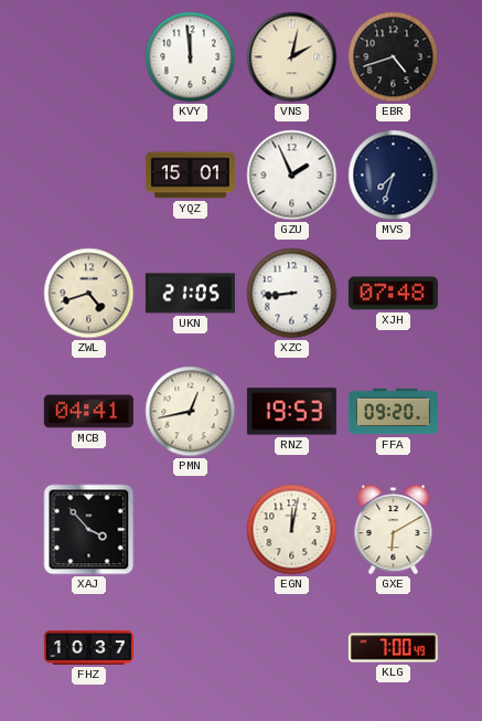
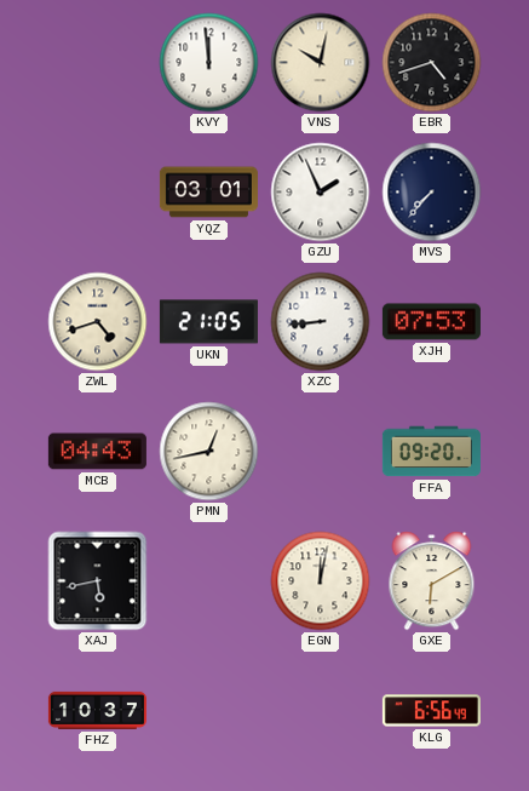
VNS: 2:02 -> 10:02 (321, 63)
YQZ: 15:01 -> 03:01 (208, 193)
MVS: 7:33 -> 7:37 (432, 193)
XJH: 07:48 -> 07:53 (431, 322)
MCB: 04:41 -> 04:43 (97, 452)
RNZ: 19:53 -> none (291, 412)
XAJ: 3:53 -> 5:43 (98, 581)
KLG: 7:00 -> 6:56 (431, 711)
